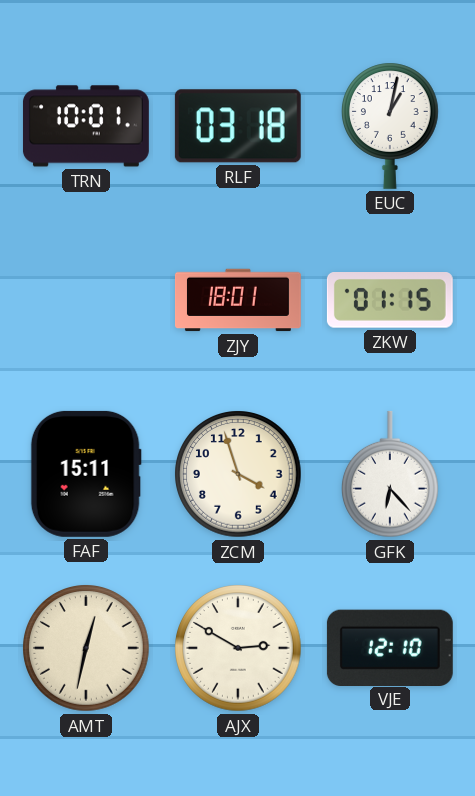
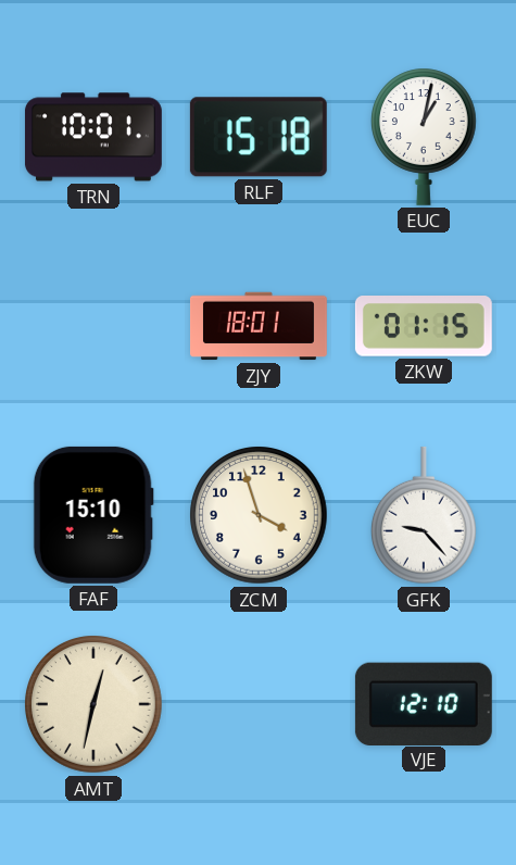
RLF: 03:18 -> 15:18 (259, 137)
FAF: 15:11 -> 15:10 (93, 515)
GFK: 6:23 -> 9:23 (425, 515)
AJX: 2:50 -> none (238, 648)
